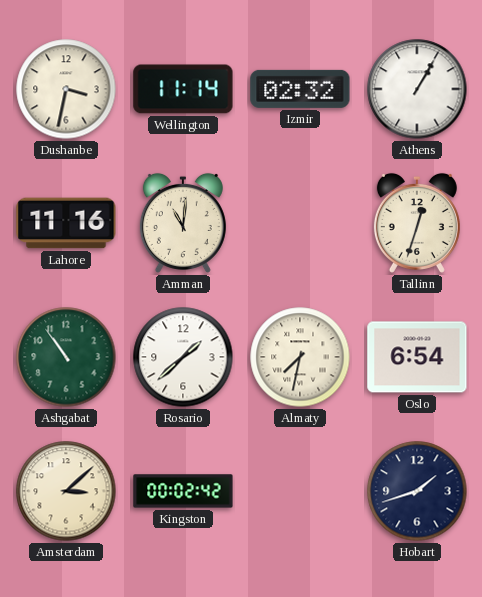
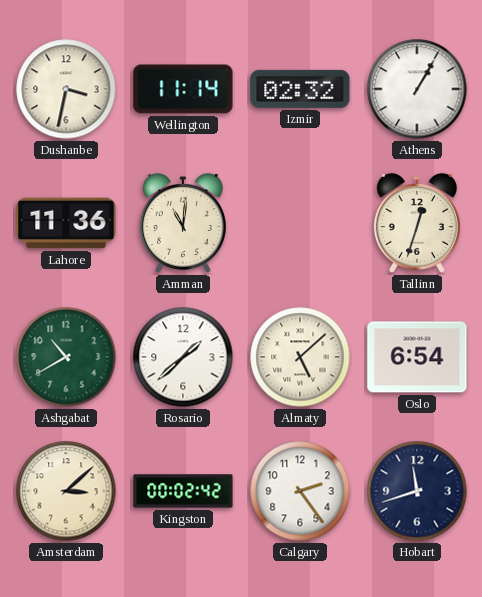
Lahore: 11:16 -> 11:36 (66, 223)
Ashgabat: 10:54 -> 10:40 (66, 357)
Almaty: 7:32 -> 5:08 (300, 357)
Calgary: none -> 2:24 (300, 491)
Hobart: 1:42 -> 11:42 (417, 491)
